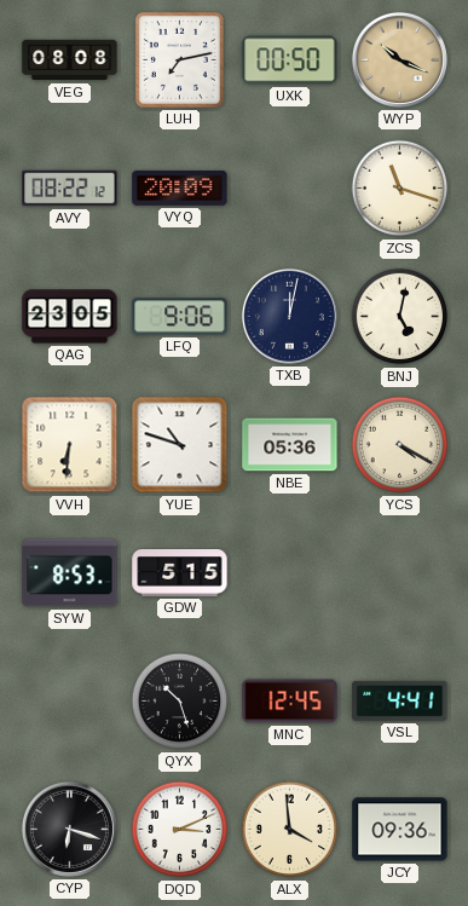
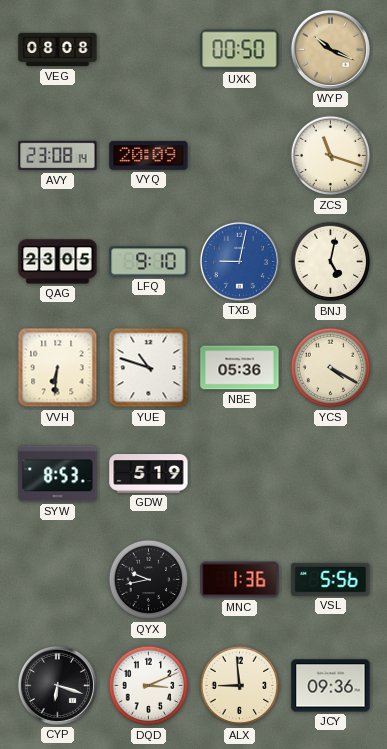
LUH: 7:13 -> none (179, 59)
AVY: 08:22 -> 23:08 (58, 156)
LFQ: 9:06 -> 9:10 (149, 262)
TXB: 12:02 -> 9:02 (239, 261)
TXB dial: navy -> blue (239, 261)
GDW: 5:15 -> 5:19 (149, 474)
QYX: 10:27 -> 9:43 (149, 580)
MNC: 12:45 -> 1:36 (240, 580)
VSL: 4:41 -> 5:56 (331, 579)
ALX: 3:59 -> 8:59 (240, 686)
